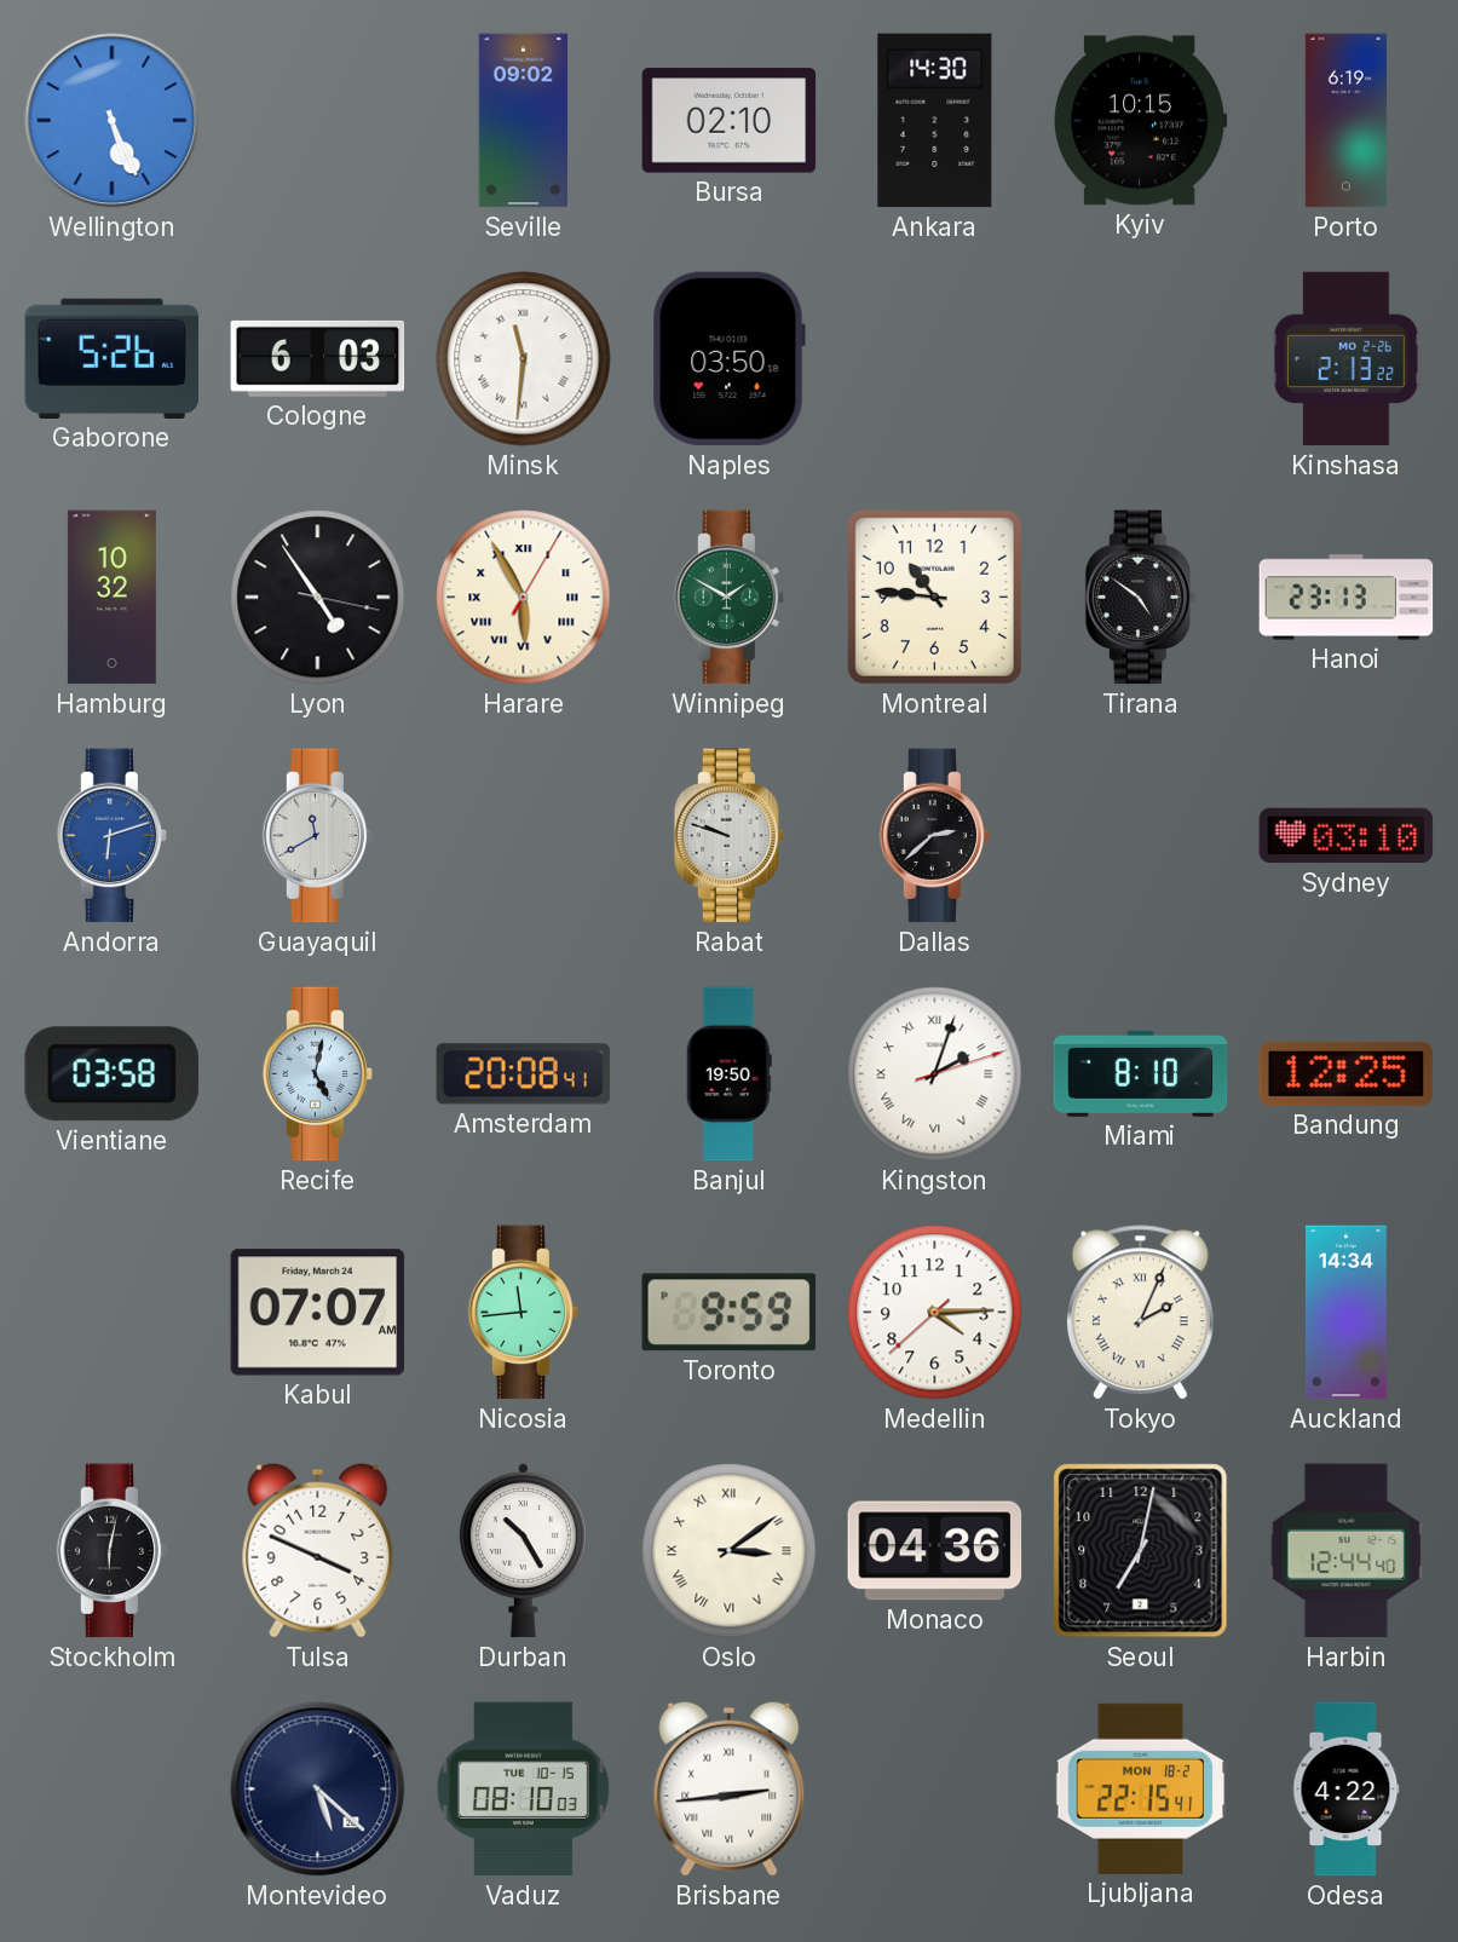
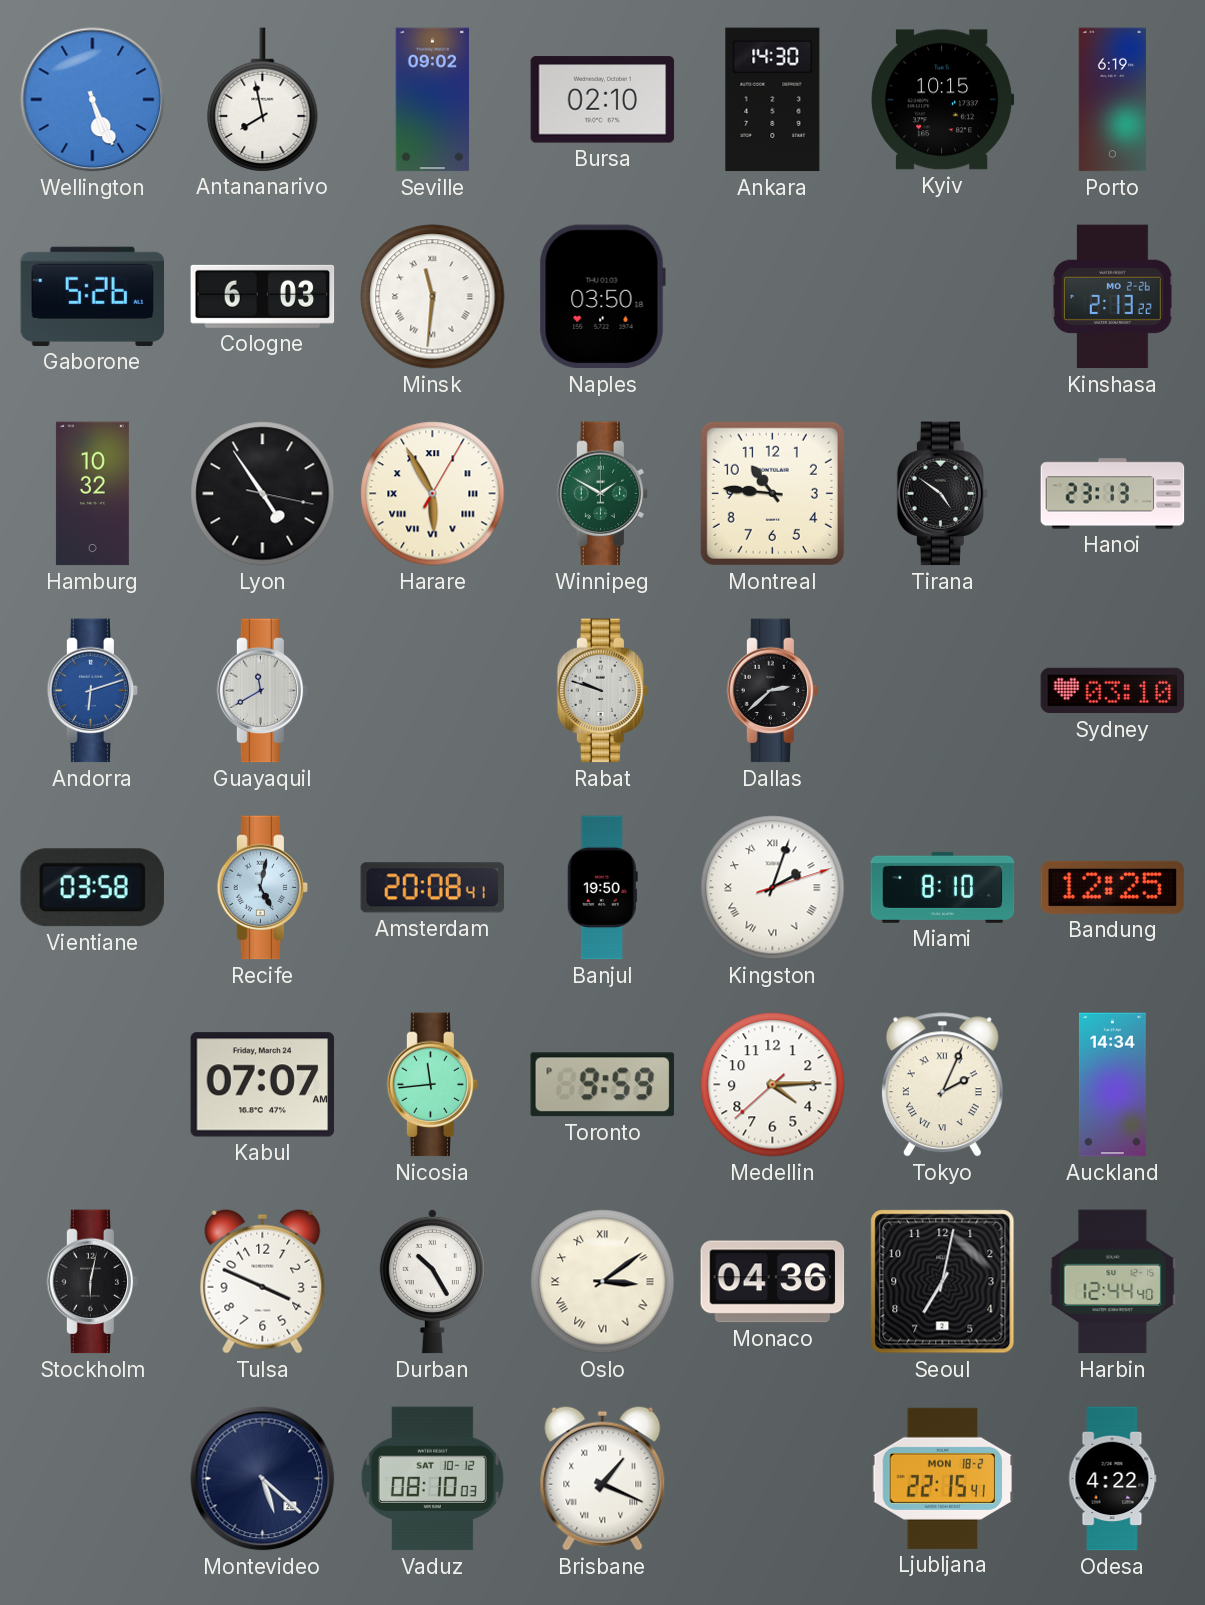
Antananarivo: none -> 7:58 (263, 99)
Vaduz date: TUE 10-15 -> SAT 10-12 (432, 1479)
Brisbane: 2:44 -> 1:19 (603, 1478)
